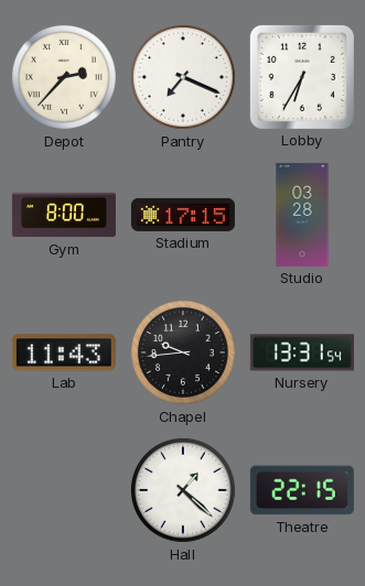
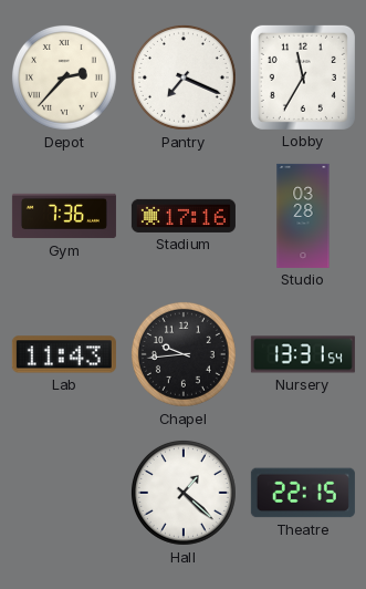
Lobby: 6:35 -> 11:35 (303, 77)
Gym: 8:00 -> 7:36 (64, 216)
Stadium: 17:15 -> 17:16 (184, 216)
